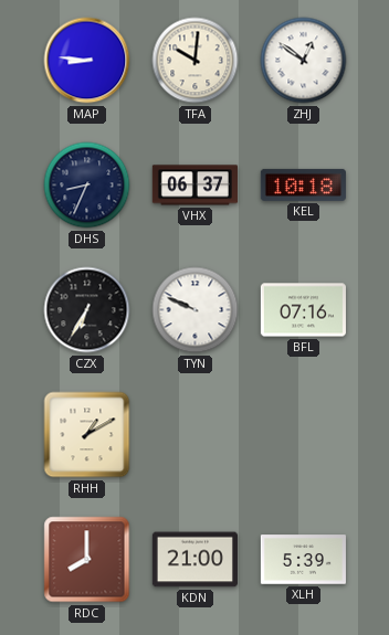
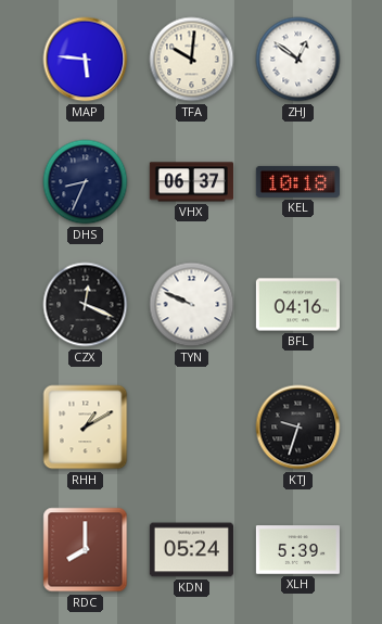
MAP: 8:46 -> 5:46 (86, 60)
CZX: 6:35 -> 12:19 (86, 305)
BFL: 07:16 -> 04:16 (297, 305)
KTJ: none -> 9:33 (298, 428)
KDN: 21:00 -> 05:24 (191, 550)
